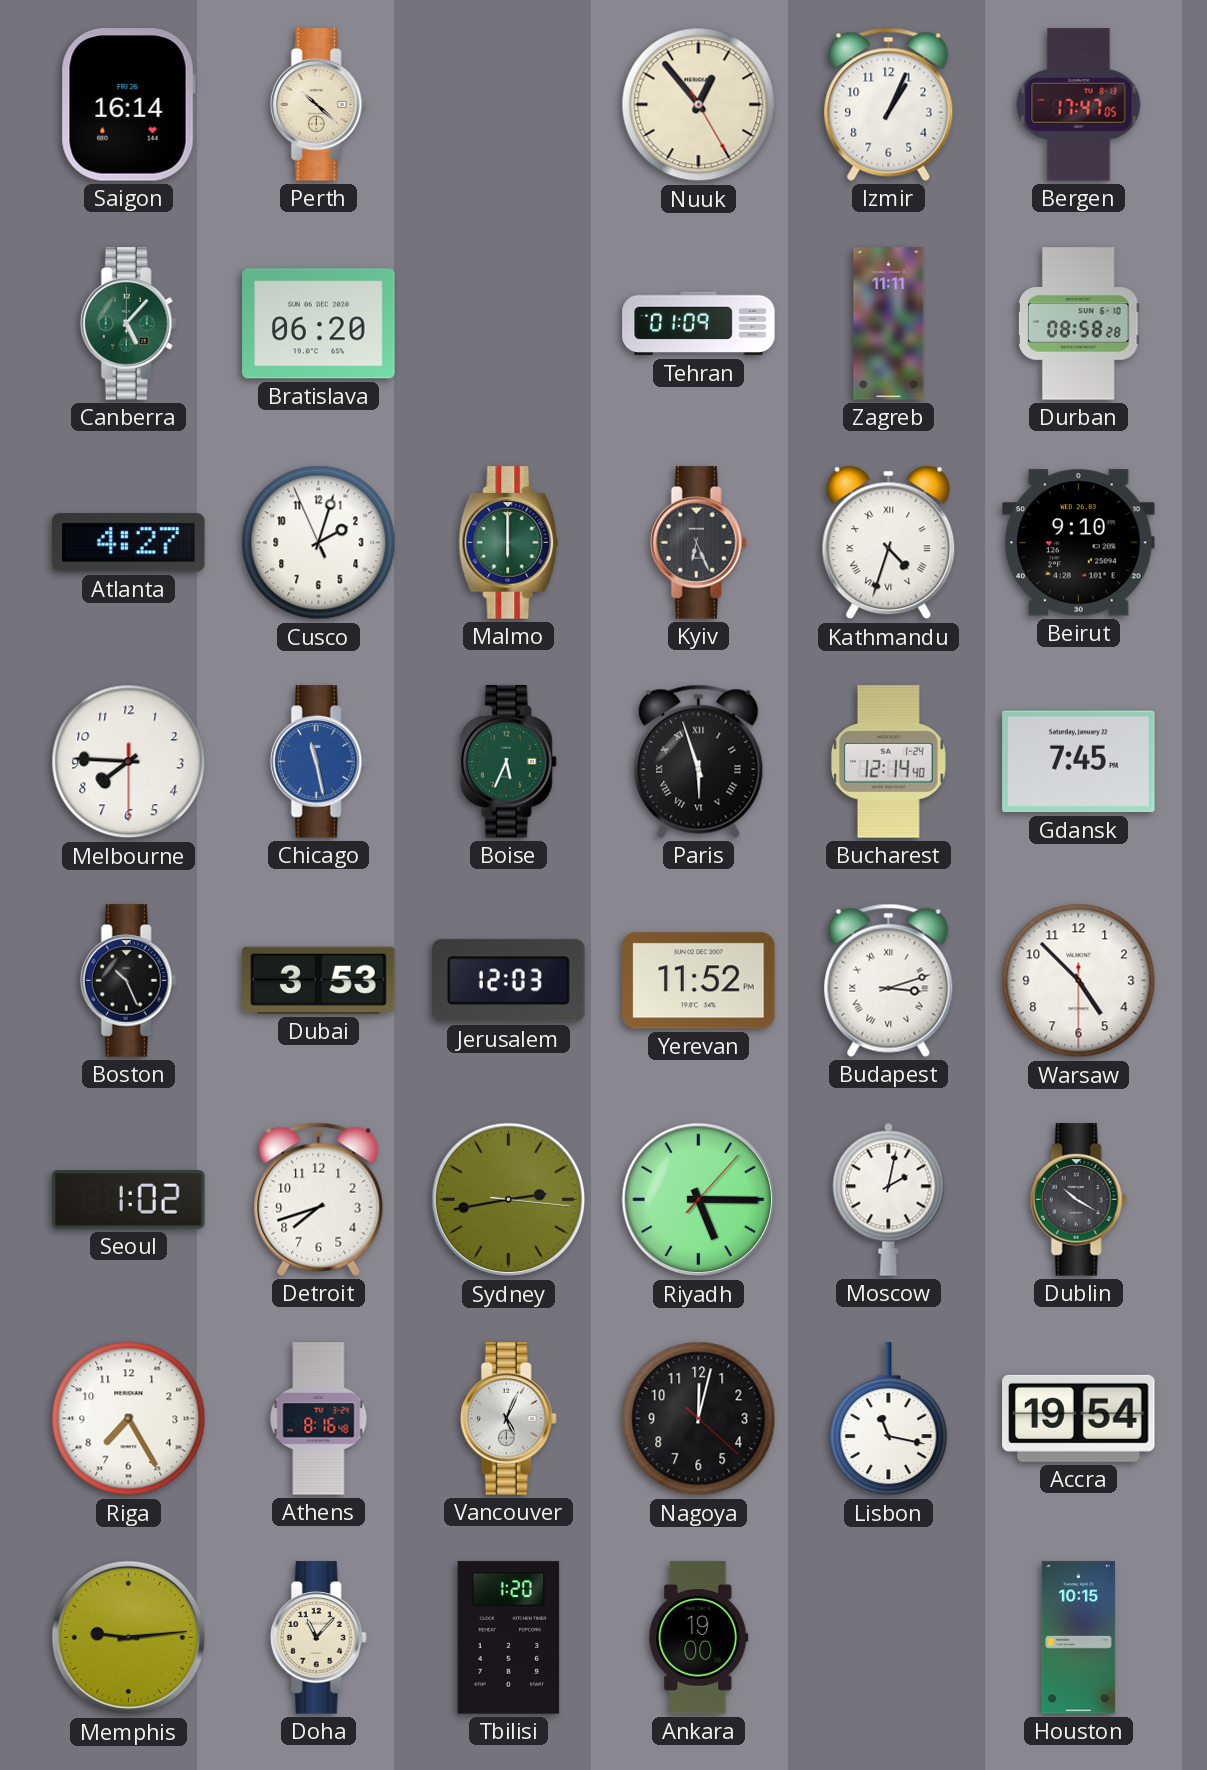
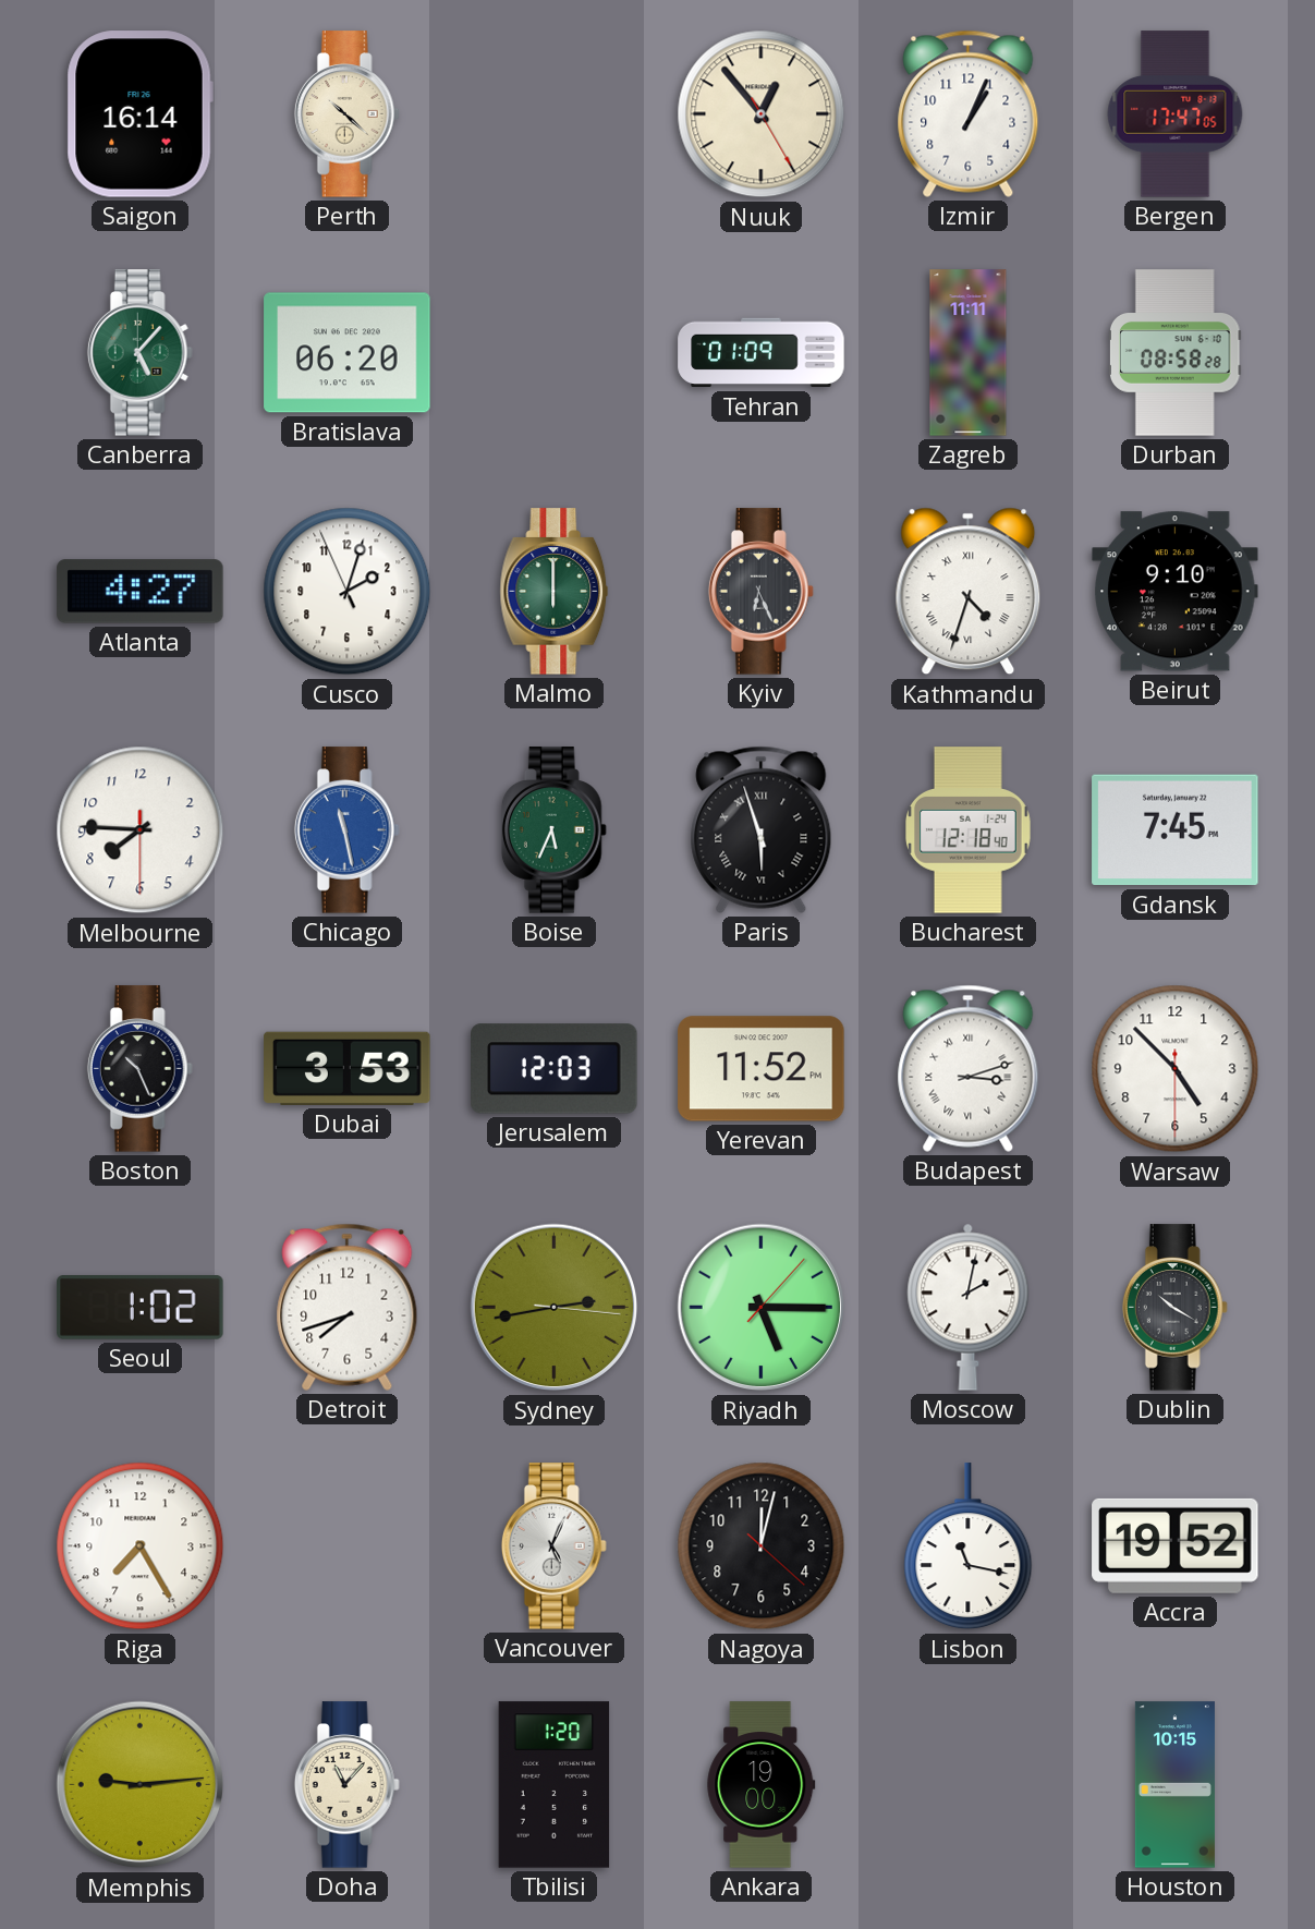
Bucharest: 12:14 -> 12:18 (969, 830)
Athens: 8:16 -> none (319, 1419)
Accra: 19:54 -> 19:52 (1176, 1545)
